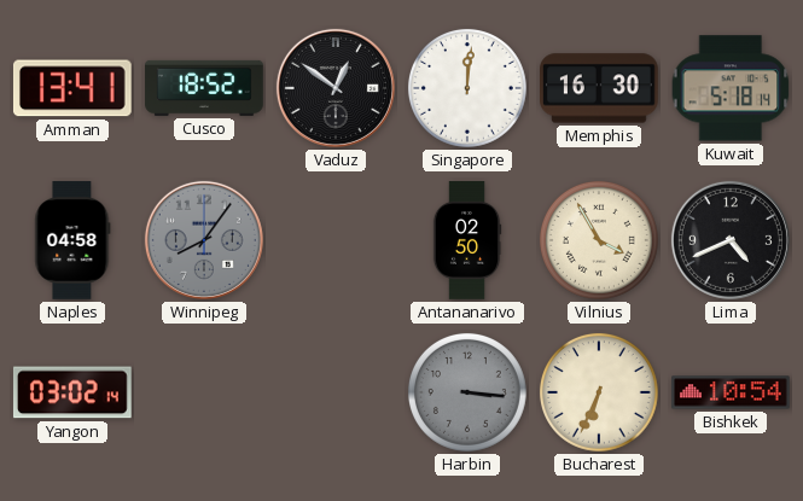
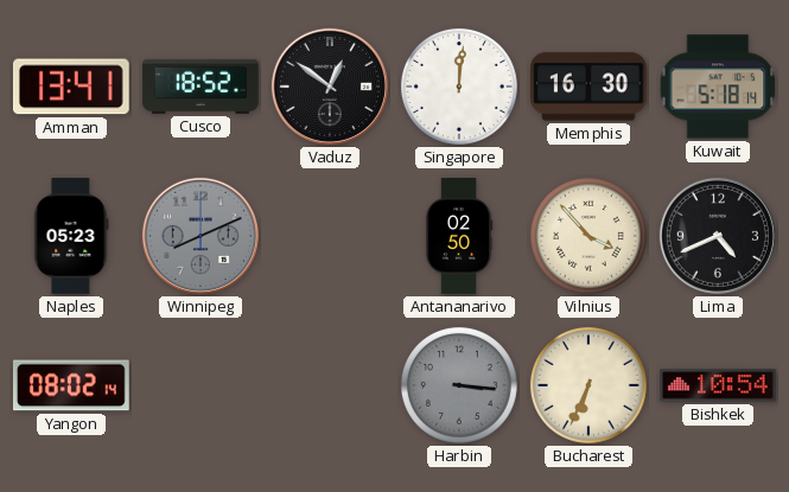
Naples: 04:58 -> 05:23 (71, 236)
Winnipeg: 8:06 -> 8:11 (201, 236)
Vilnius: 3:55 -> 3:53 (588, 236)
Yangon: 03:02 -> 08:02 (71, 385)
